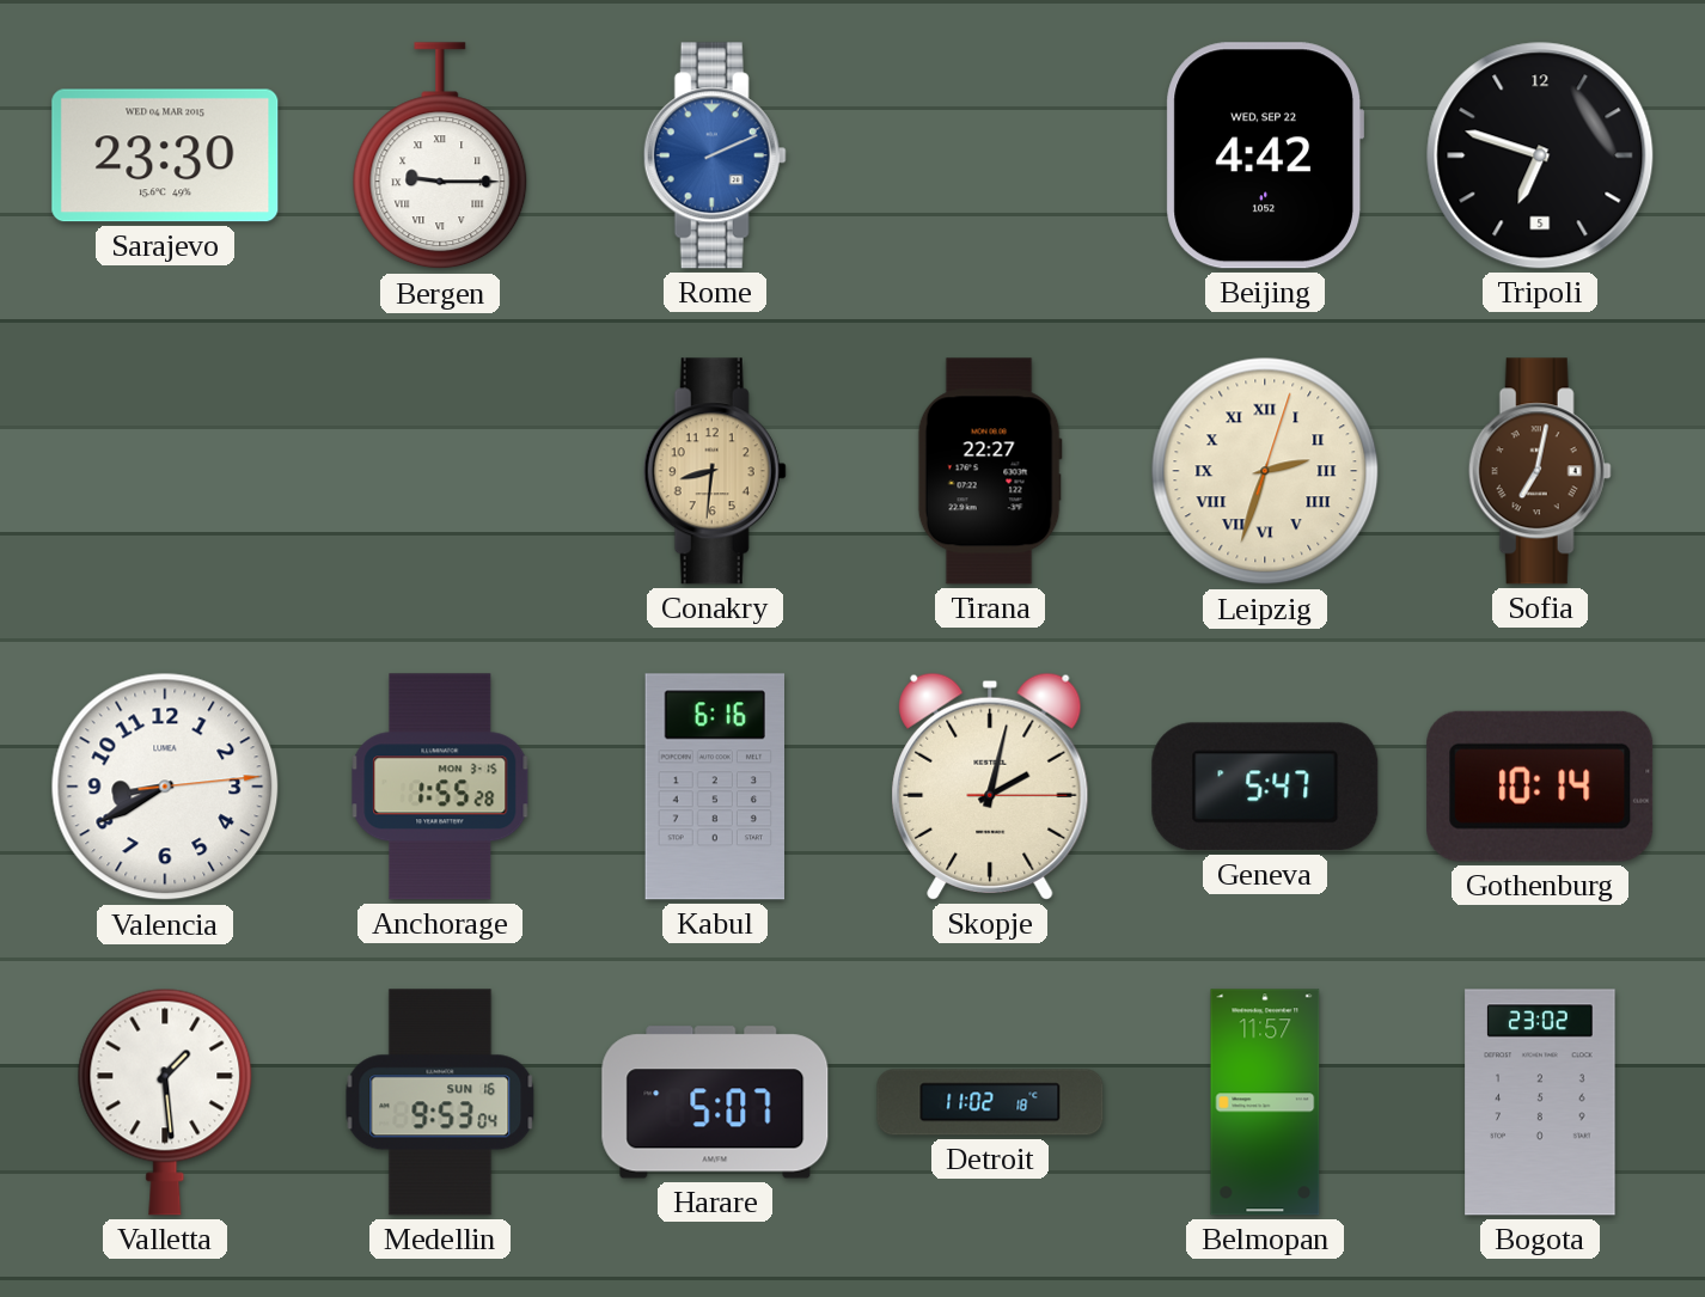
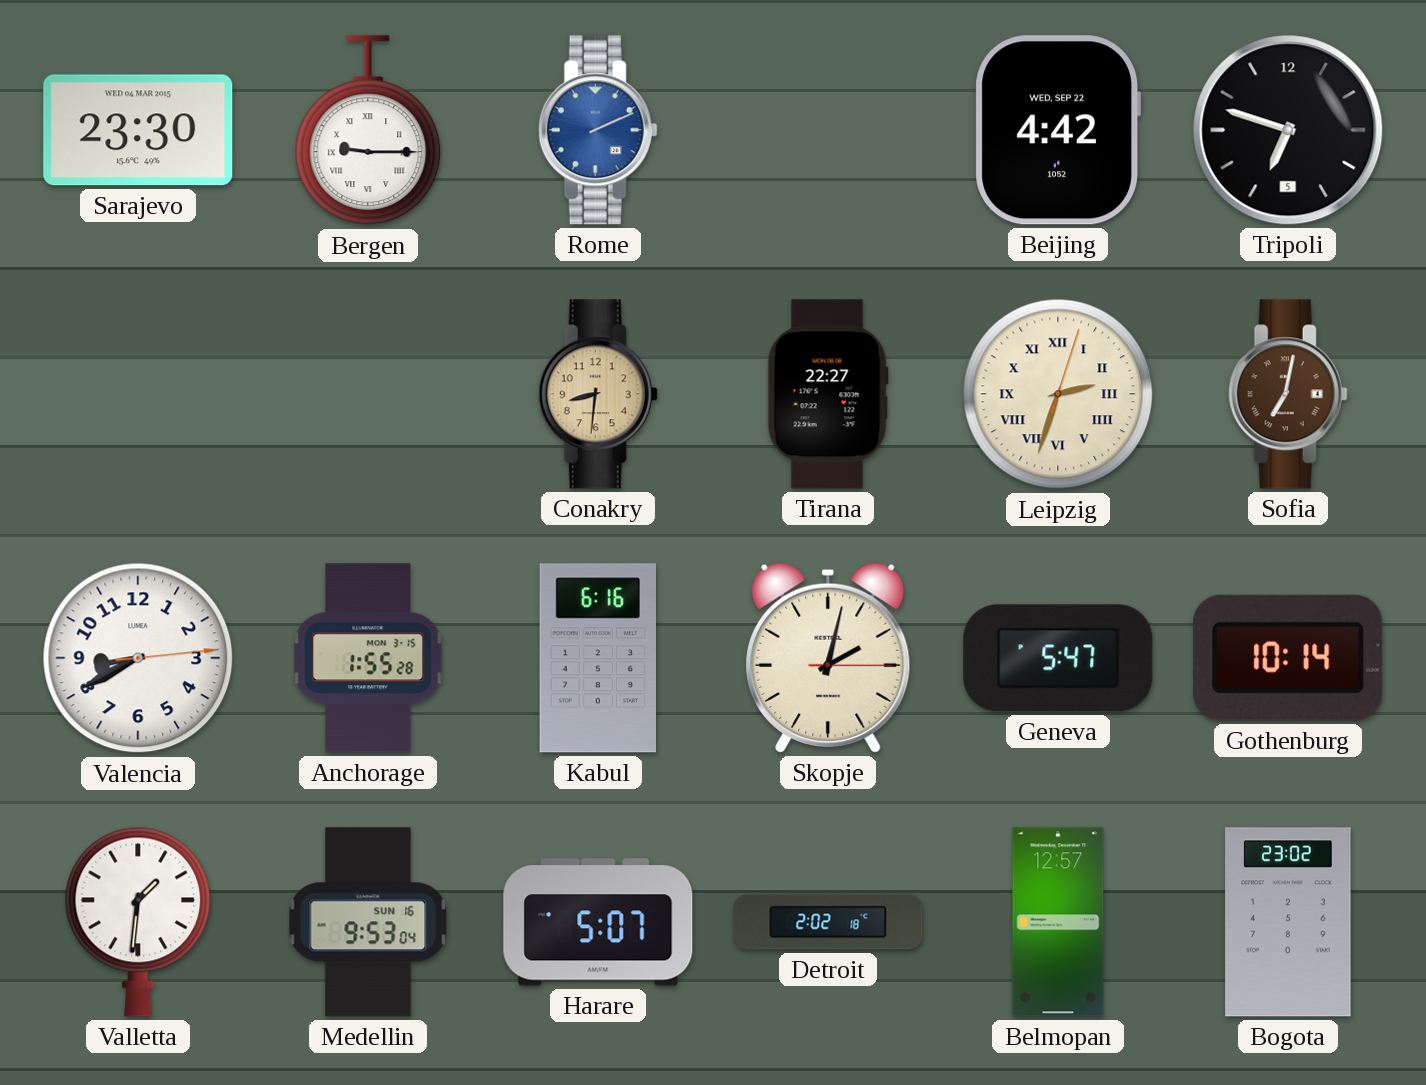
Valletta: 1:29 -> 1:31 (138, 922)
Detroit: 11:02 -> 2:02 (828, 922)
Belmopan: 11:57 -> 12:57 (1058, 922)
